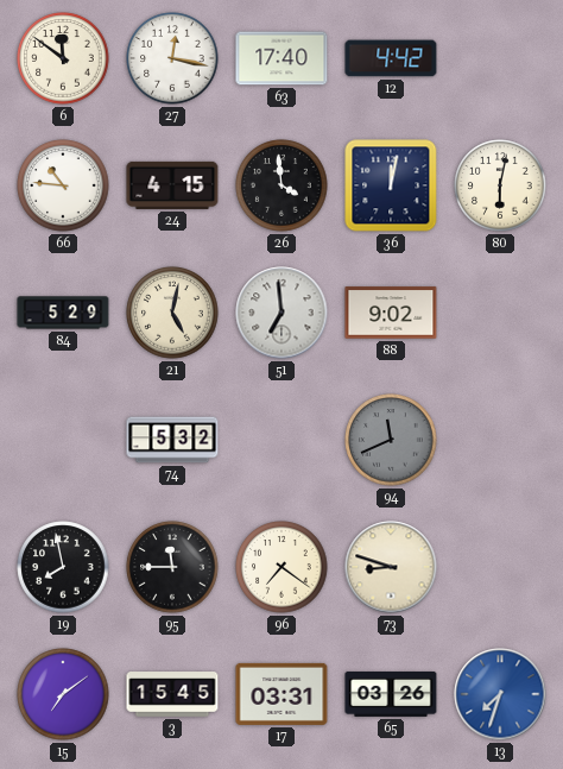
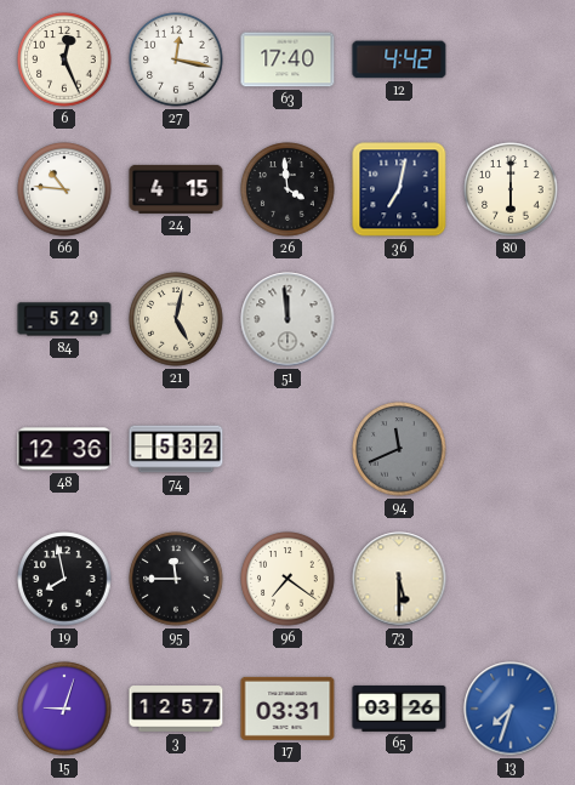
6: 11:51 -> 12:26 (64, 59)
36: 12:02 -> 7:02 (399, 189)
80: 6:02 -> 6:00 (511, 189)
51: 6:59 -> 11:59 (287, 319)
88: 9:02 -> none (391, 313)
48: none -> 12:36 (64, 449)
73: 8:48 -> 5:30 (399, 579)
15: 7:09 -> 9:03 (64, 709)
3: 15:45 -> 12:57 (176, 709)
